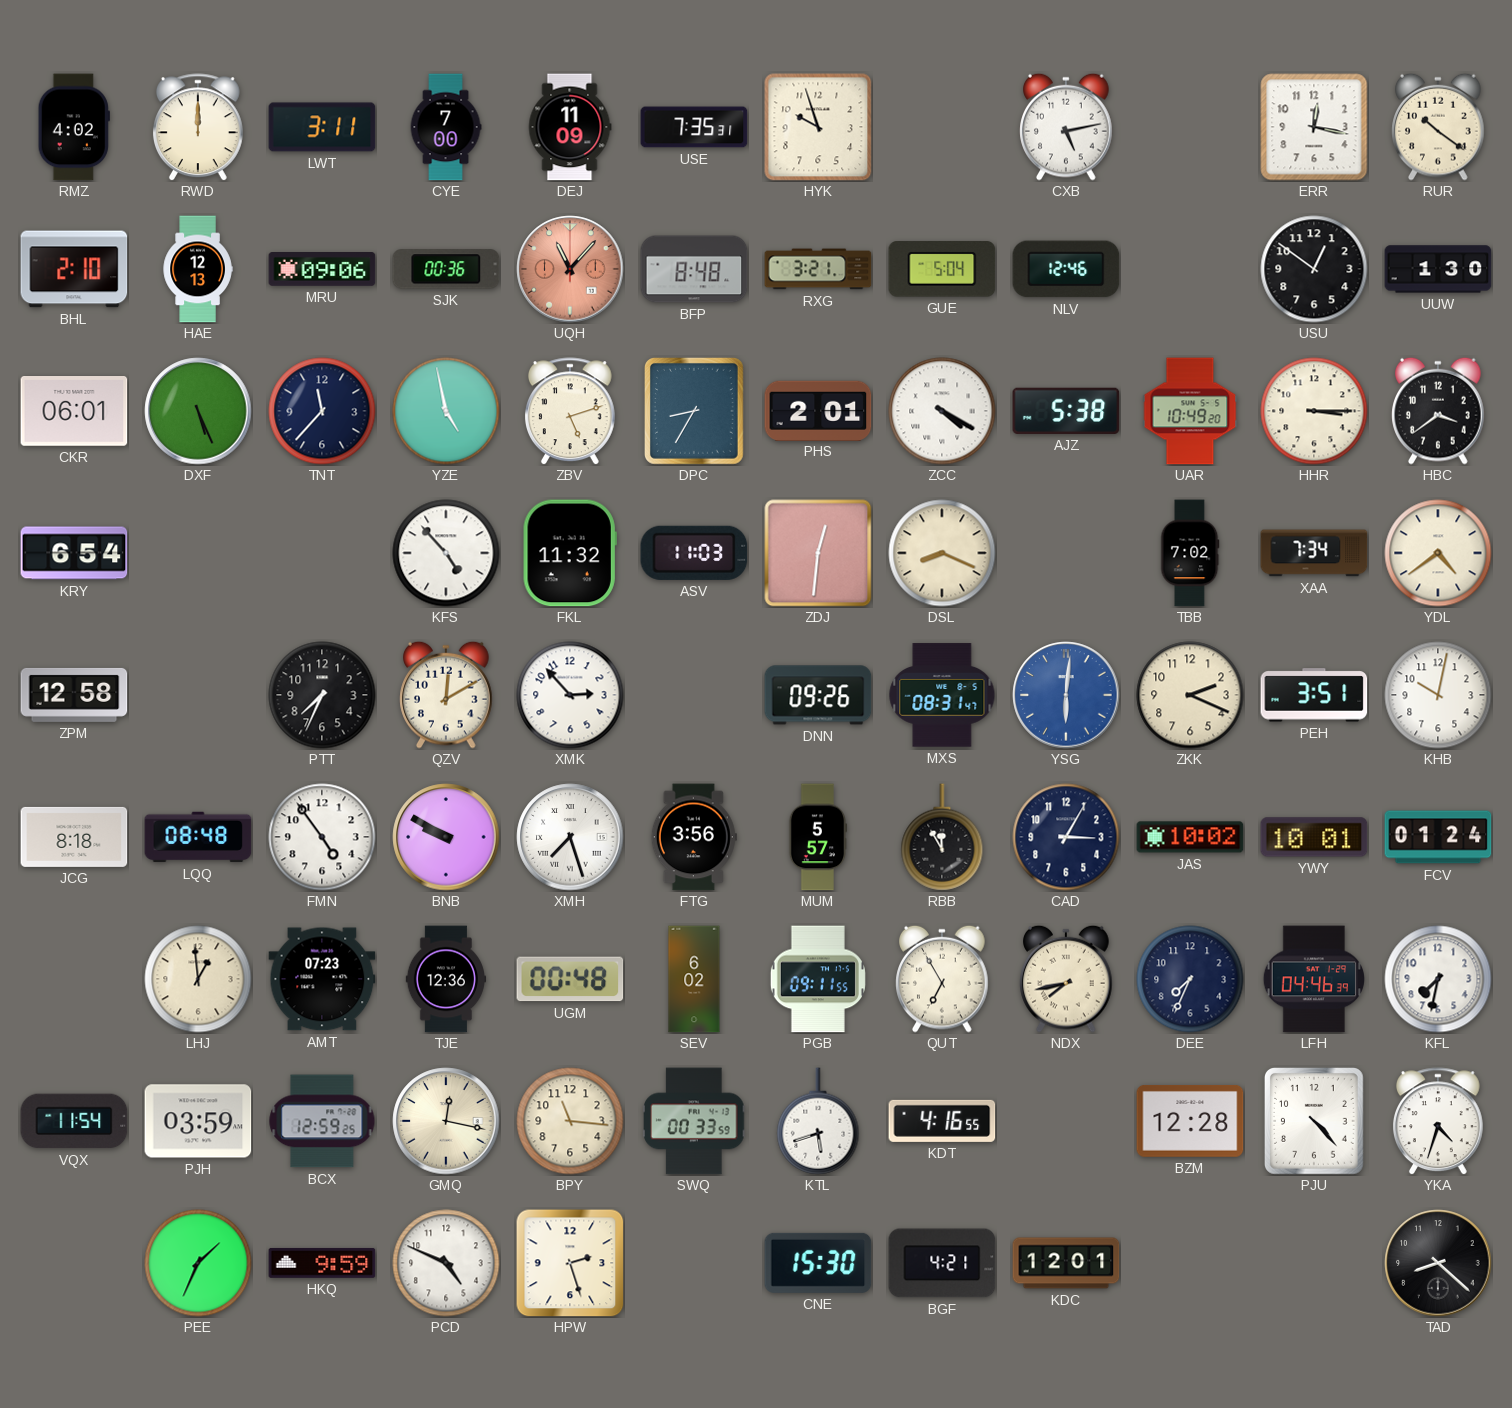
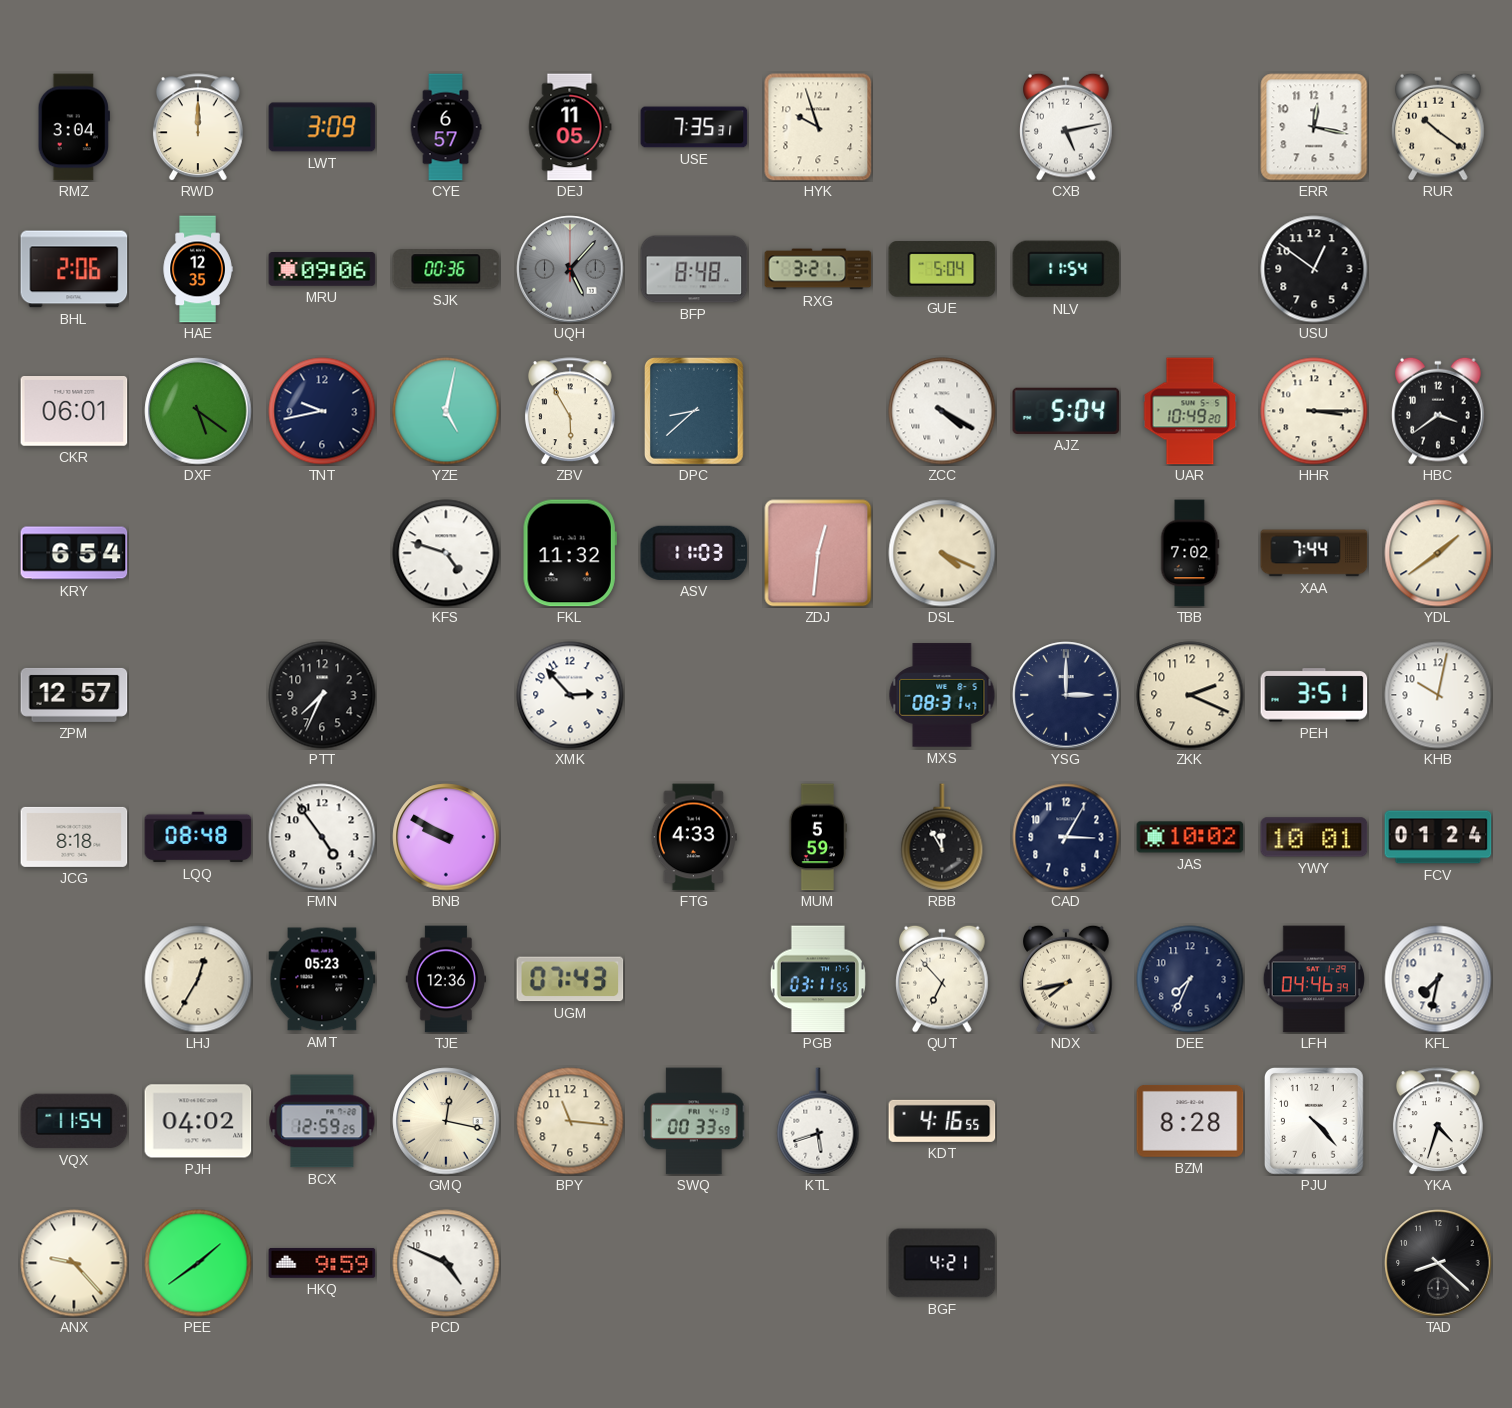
RMZ: 4:02 -> 3:04 (74, 127)
LWT: 3:11 -> 3:09 (322, 127)
CYE: 7:00 -> 6:57 (446, 127)
DEJ: 11:09 -> 11:05 (570, 127)
BHL: 2:10 -> 2:06 (74, 269)
HAE: 12:13 -> 12:35 (198, 269)
UQH: 11:07 -> 5:07 (570, 269)
UQH dial: salmon -> grey (570, 269)
NLV: 12:46 -> 11:54 (1066, 269)
UUW: 1:30 -> none (1438, 269)
DXF: 5:26 -> 5:21 (198, 411)
TNT: 11:37 -> 9:43 (322, 411)
YZE: 4:58 -> 5:02 (446, 411)
ZBV: 5:12 -> 5:55 (570, 411)
DPC: 8:35 -> 8:38 (694, 412)
PHS: 2:01 -> none (818, 410)
AJZ: 5:38 -> 5:04 (1066, 411)
KFS: 4:53 -> 4:48 (446, 553)
DSL: 8:19 -> 4:19 (942, 553)
XAA: 7:34 -> 7:44 (1314, 553)
YDL: 4:39 -> 1:39 (1438, 553)
ZPM: 12:58 -> 12:57 (74, 695)
QZV: 12:10 -> none (446, 695)
DNN: 09:26 -> none (818, 695)
YSG: 6:01 -> 3:00 (1066, 695)
YSG dial: blue -> navy (1066, 695)
XMH: 7:27 -> none (570, 837)
FTG: 3:56 -> 4:33 (694, 837)
MUM: 5:57 -> 5:59 (818, 837)
LHJ: 12:59 -> 12:35 (198, 979)
AMT: 07:23 -> 05:23 (322, 979)
UGM: 00:48 -> 07:43 (570, 979)
SEV: 6:02 -> none (694, 979)
PGB: 09:11 -> 03:11 (818, 979)
QUT: 6:55 -> 6:53 (942, 979)
PJH: 03:59 -> 04:02 (198, 1121)
BZM: 12:28 -> 8:28 (1190, 1122)
ANX: none -> 9:23 (74, 1263)
PEE: 1:34 -> 1:39 (198, 1263)
HPW: 2:27 -> none (570, 1263)
CNE: 15:30 -> none (818, 1263)
KDC: 12:01 -> none (1066, 1263)
